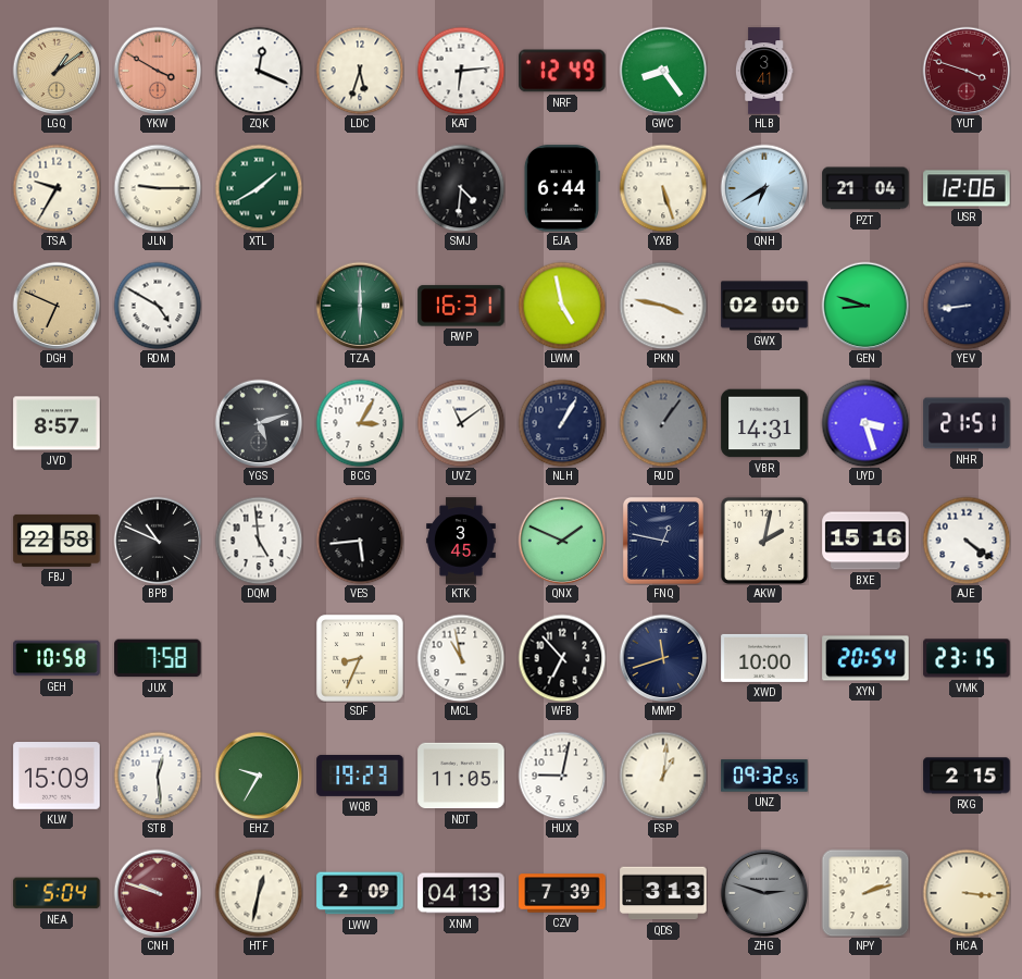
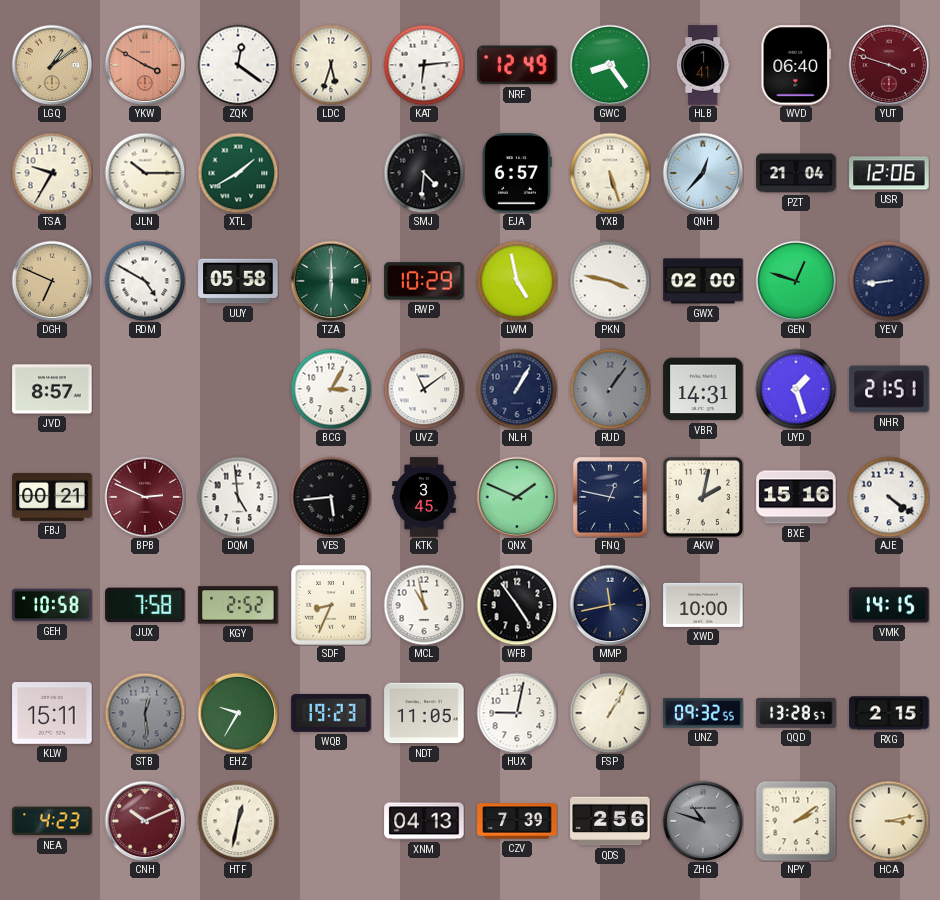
ZQK: 12:19 -> 12:21 (238, 65)
HLB: 3:41 -> 1:41 (703, 65)
WVD: none -> 06:40 (796, 65)
JLN: 9:15 -> 10:15 (145, 173)
EJA: 6:44 -> 6:57 (517, 173)
QNH: 6:40 -> 12:37 (703, 173)
UUY: none -> 05:58 (238, 281)
RWP: 16:31 -> 10:29 (424, 281)
GEN: 8:48 -> 12:48 (796, 281)
YGS: 5:12 -> none (259, 423)
UYD: 3:27 -> 1:27 (796, 389)
FBJ: 22:58 -> 00:21 (52, 497)
BPB: 10:49 -> 2:49 (145, 497)
BPB dial: black -> burgundy (145, 497)
KGY: none -> 2:52 (238, 605)
WFB: 6:53 -> 4:54 (517, 605)
MMP: 11:42 -> 11:43 (610, 605)
XYN: 20:54 -> none (865, 658)
VMK: 23:15 -> 14:15 (889, 605)
KLW: 15:09 -> 15:11 (52, 714)
STB dial: white -> grey (145, 713)
FSP: 1:01 -> 1:05 (610, 713)
QQD: none -> 13:28 (796, 713)
NEA: 5:04 -> 4:23 (52, 821)
CNH: 9:48 -> 10:11 (145, 821)
LWW: 2:09 -> none (360, 893)
QDS: 3:13 -> 2:56 (610, 821)
ZHG: 2:48 -> 10:48 (703, 821)
NPY: 2:12 -> 2:09 (796, 821)
HCA: 3:16 -> 3:13 (889, 821)
